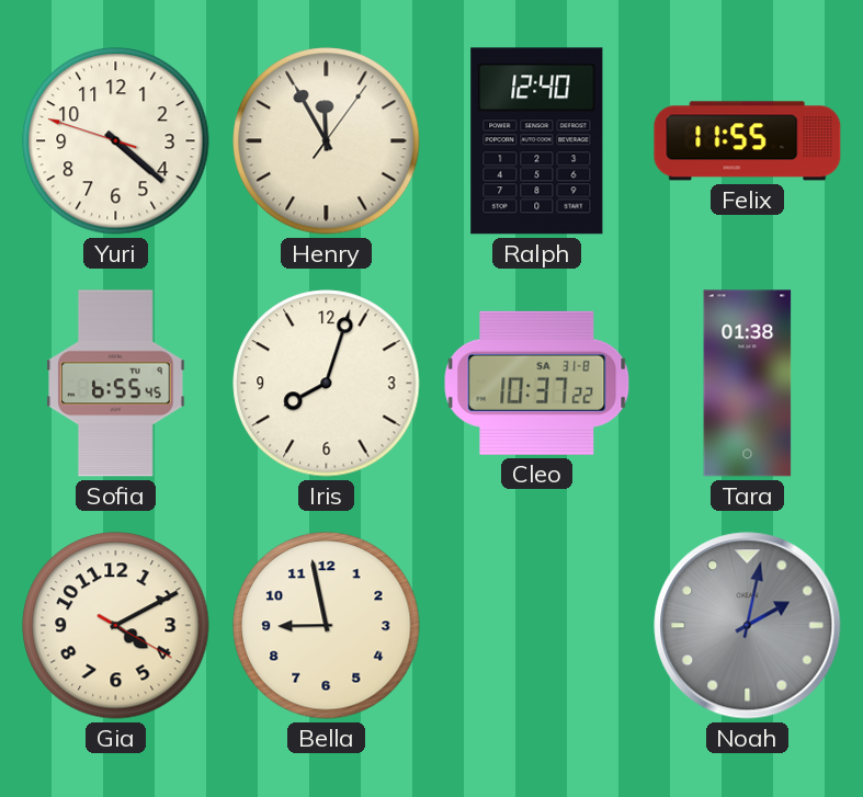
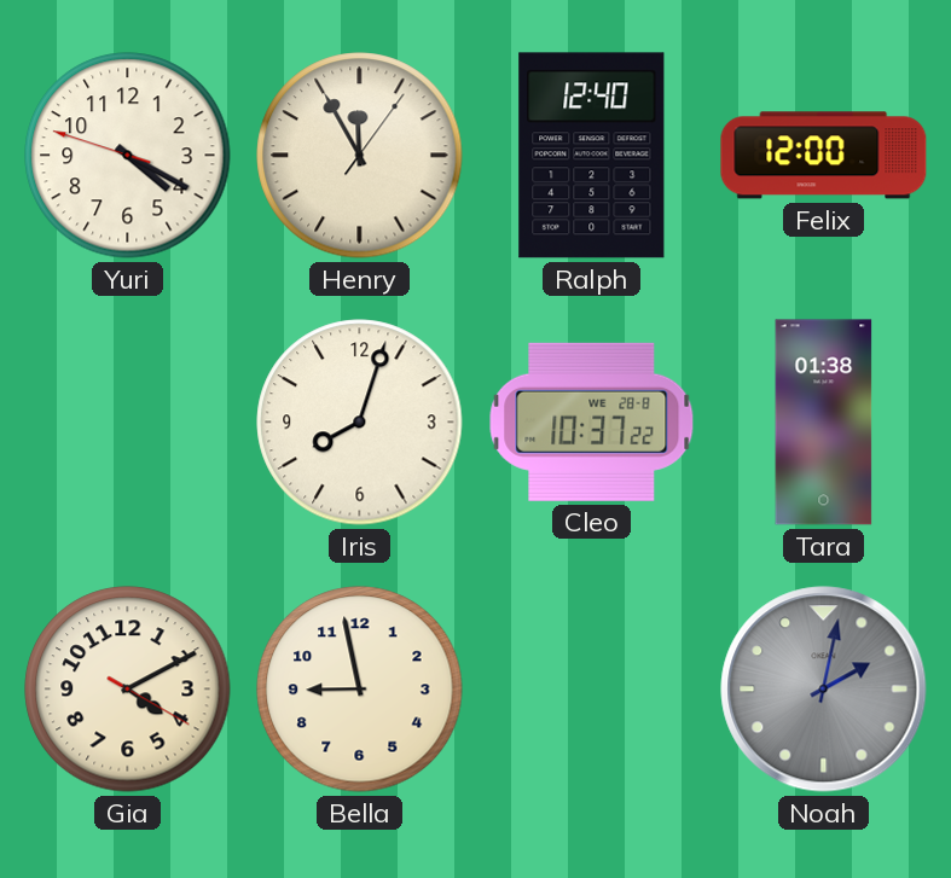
Yuri: 4:21 -> 4:19 (128, 156)
Felix: 11:55 -> 12:00 (824, 156)
Sofia: 6:55 -> none (116, 384)
Cleo date: SA 31-8 -> WE 28-8 (592, 421)
